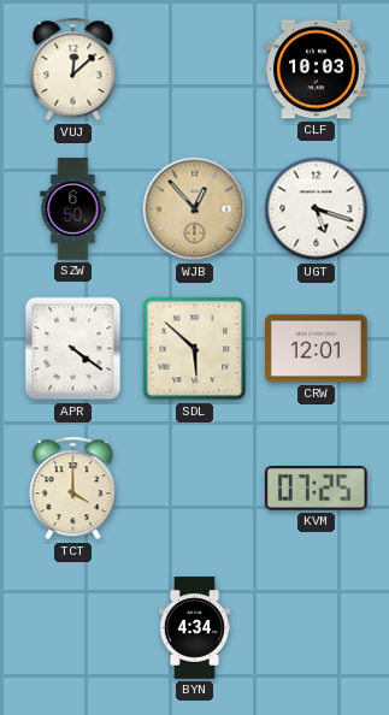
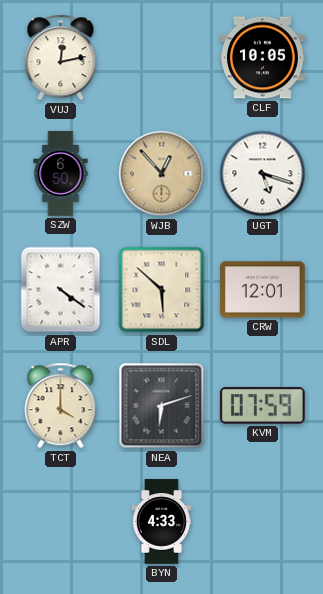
VUJ: 12:08 -> 12:13 (61, 58)
CLF: 10:03 -> 10:05 (263, 58)
NEA: none -> 6:12 (162, 406)
KVM: 07:25 -> 07:59 (262, 406)
BYN: 4:34 -> 4:33 (161, 522)
